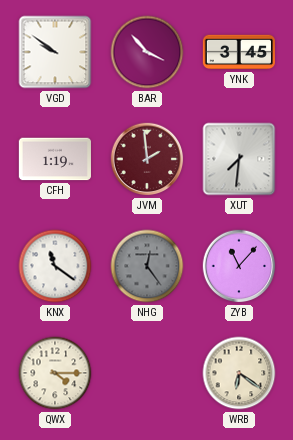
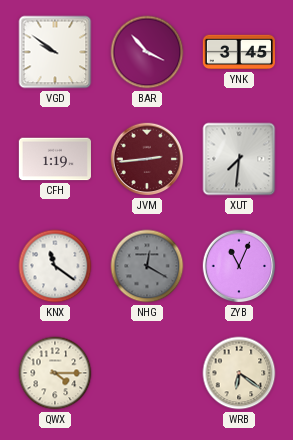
JVM: 1:59 -> 2:44 (147, 159)
NHG: 12:24 -> 12:20 (147, 266)
ZYB: 11:07 -> 11:04 (239, 266)
